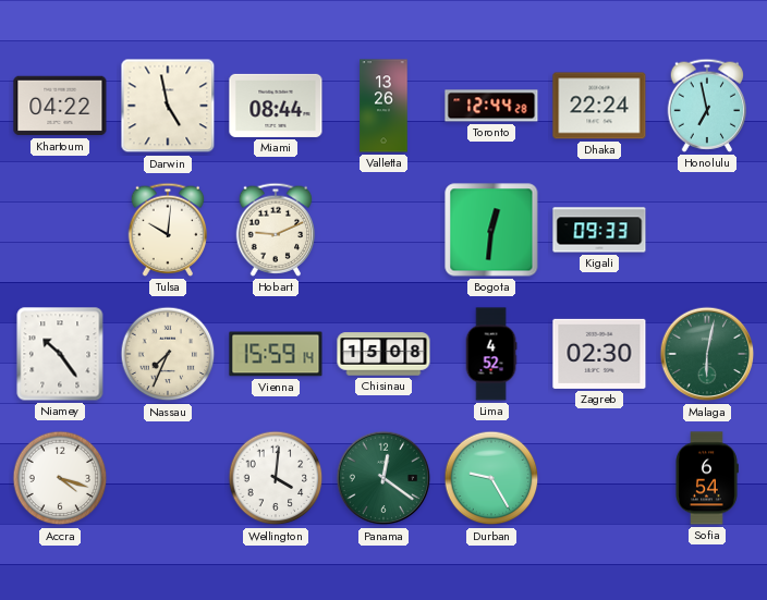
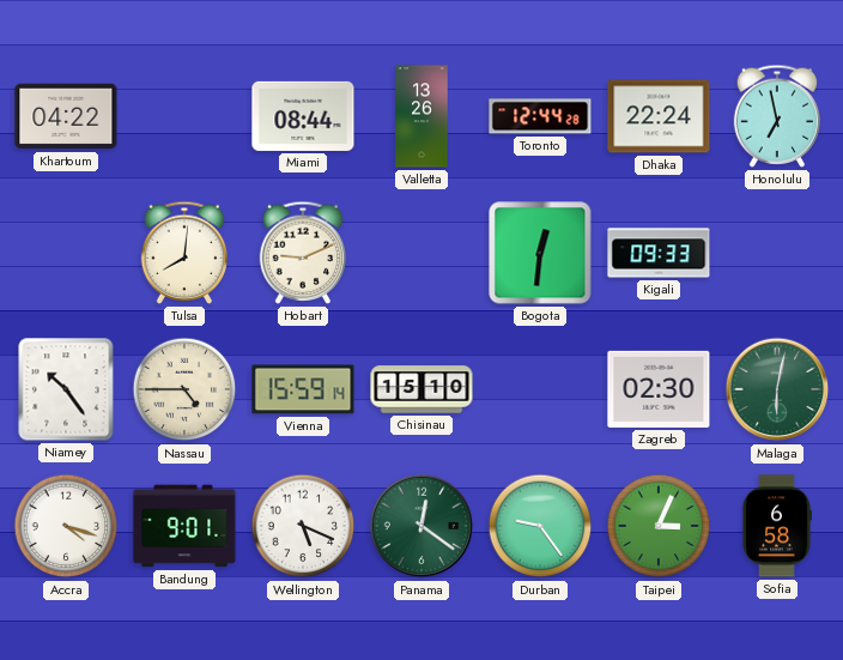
Darwin: 4:58 -> none (168, 106)
Tulsa: 10:01 -> 8:01 (184, 253)
Nassau: 7:34 -> 4:45 (184, 389)
Chisinau: 15:08 -> 15:10 (421, 389)
Lima: 4:52 -> none (491, 354)
Bandung: none -> 9:01 (184, 526)
Wellington: 4:01 -> 5:19 (303, 526)
Durban: 9:25 -> 9:24 (540, 526)
Taipei: none -> 3:04 (659, 526)
Sofia: 6:54 -> 6:58 (777, 526)
